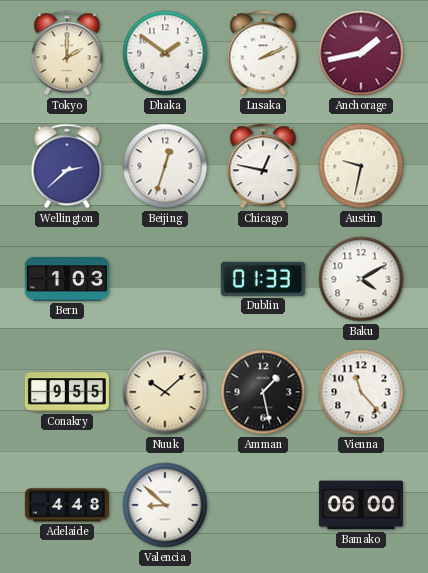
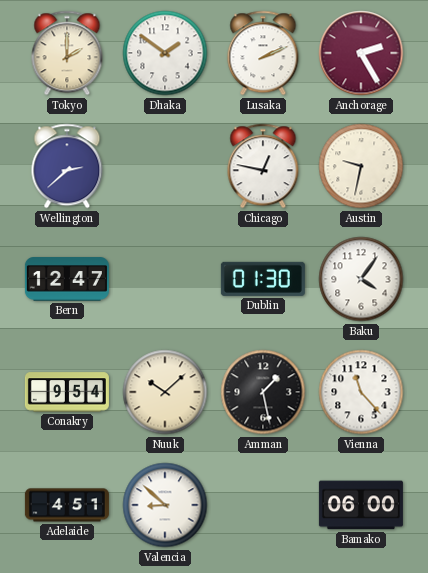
Anchorage: 1:43 -> 2:25 (361, 53)
Beijing: 12:33 -> none (165, 166)
Bern: 1:03 -> 12:47 (67, 279)
Dublin: 01:33 -> 01:30 (263, 279)
Baku: 4:10 -> 4:06 (361, 279)
Conakry: 9:55 -> 9:54 (67, 392)
Adelaide: 4:48 -> 4:51 (67, 505)
